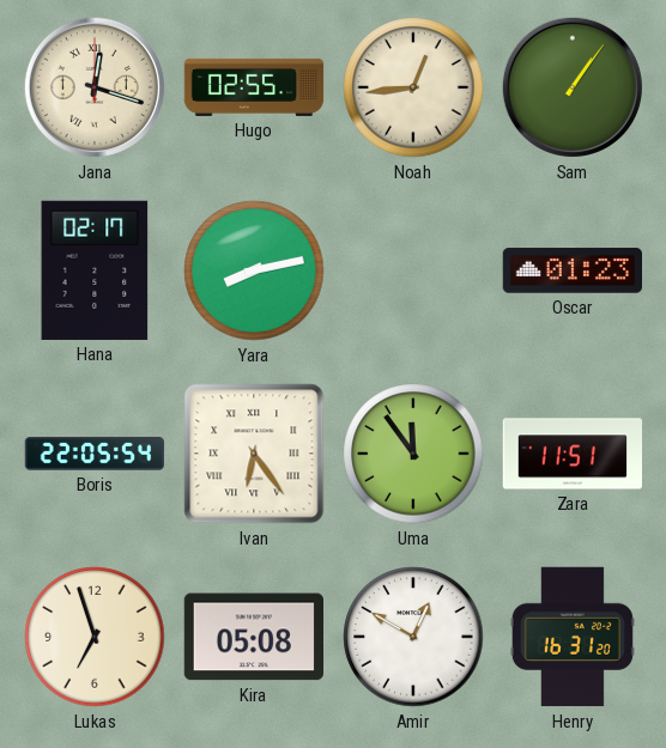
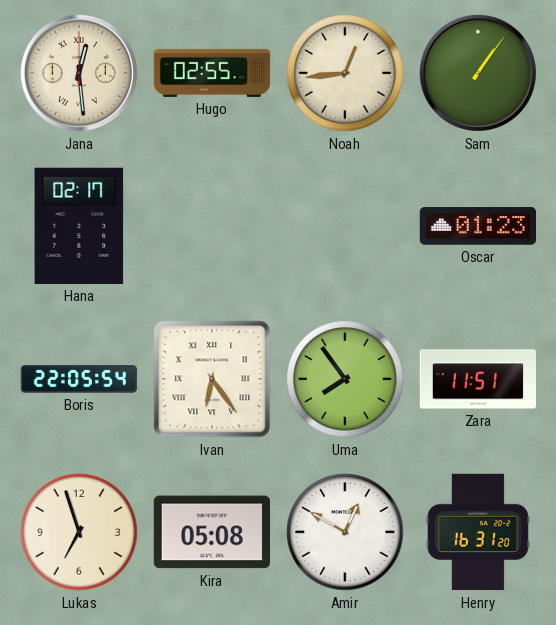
Jana: 12:18 -> 12:29 (79, 73)
Yara: 8:13 -> none (254, 270)
Uma: 11:54 -> 7:54 (345, 379)
